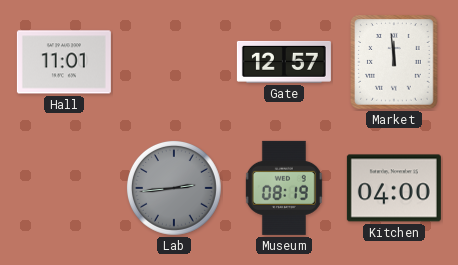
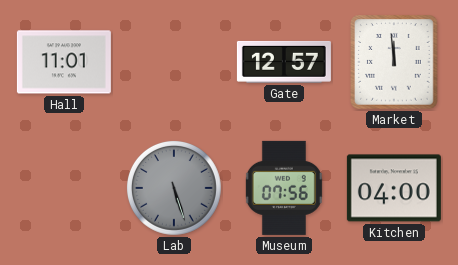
Lab: 2:44 -> 5:27 (174, 188)
Museum: 08:19 -> 07:56 (284, 188)
